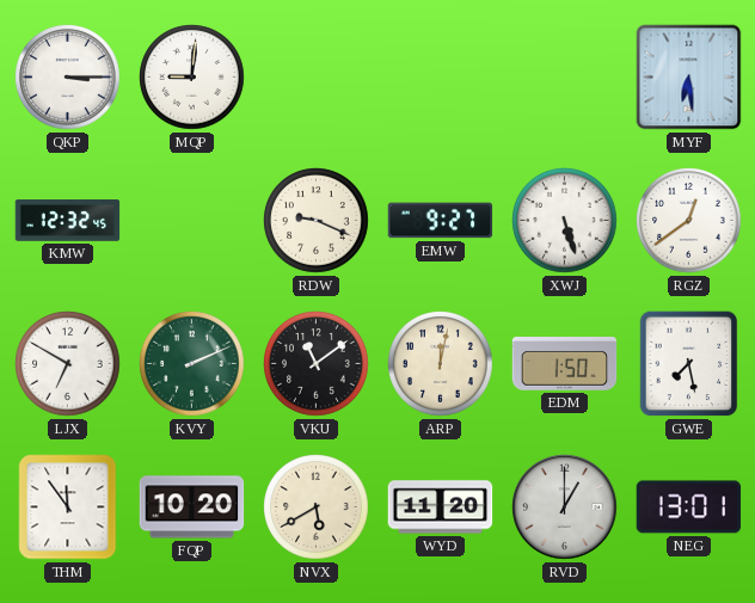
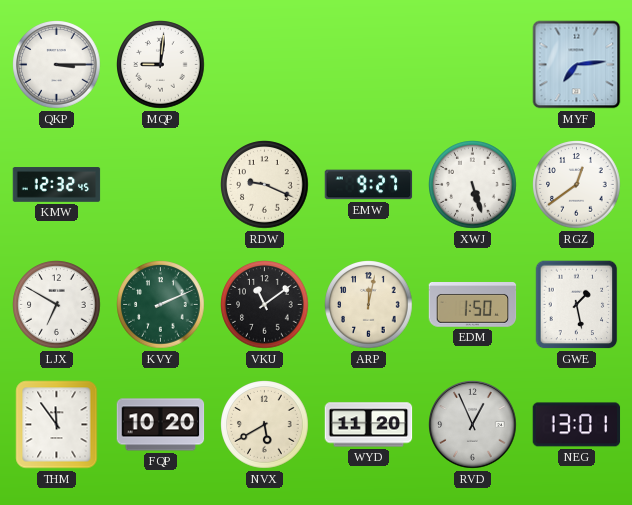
MYF: 6:29 -> 7:14 (577, 65)
GWE: 7:28 -> 1:28 (577, 305)
RVD: 1:00 -> 12:56 (473, 425)
